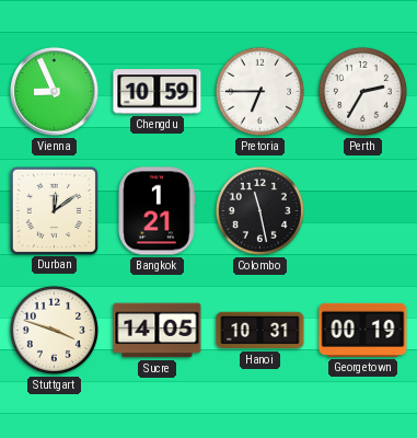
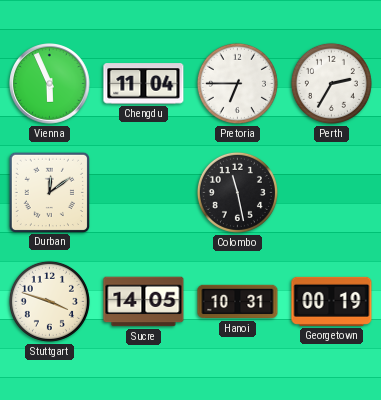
Vienna: 8:56 -> 5:56 (50, 84)
Chengdu: 10:59 -> 11:04 (144, 84)
Bangkok: 1:21 -> none (157, 211)
